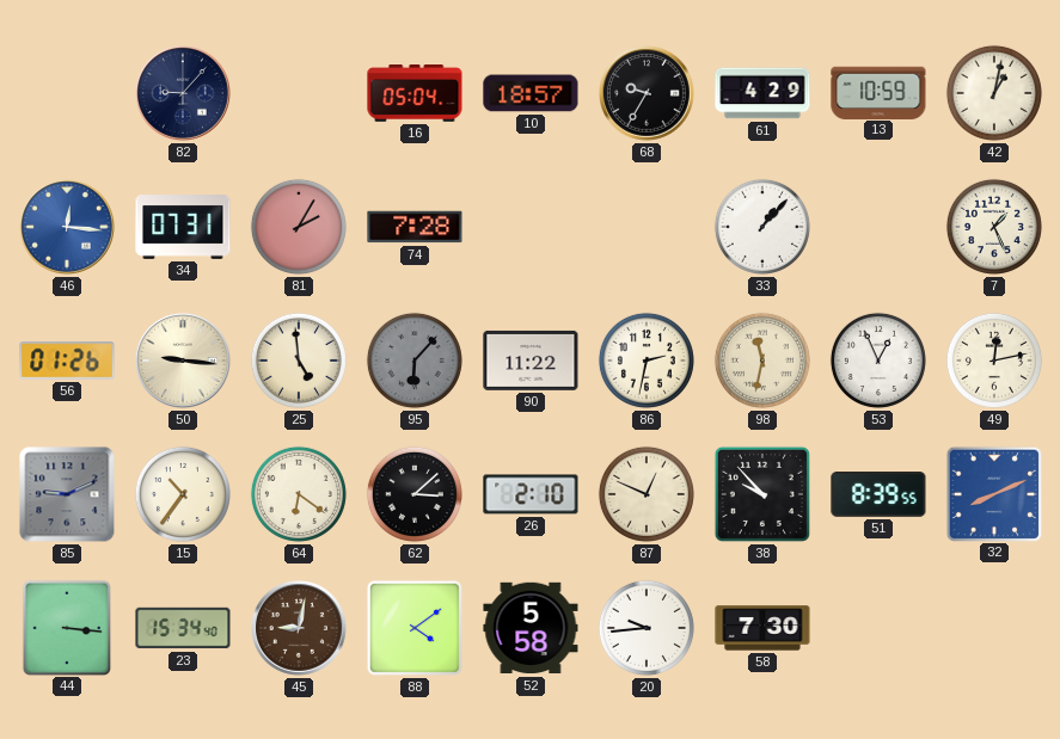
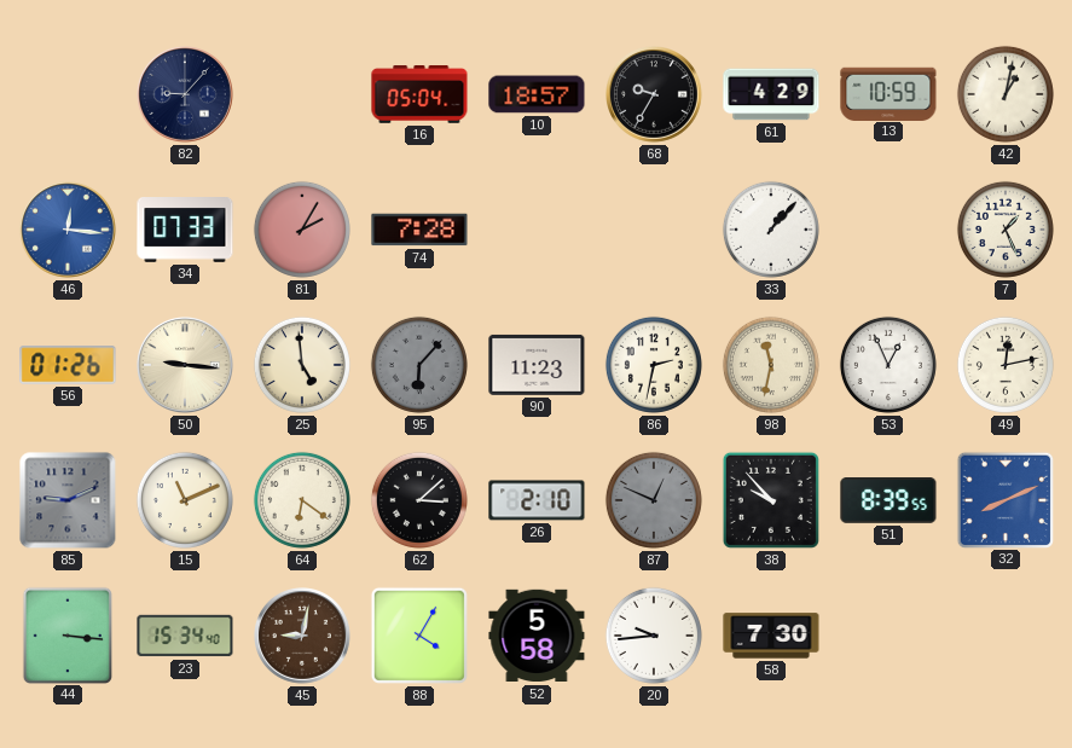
34: 07:31 -> 07:33 (185, 231)
90: 11:22 -> 11:23 (537, 365)
15: 10:36 -> 11:11 (185, 500)
87 dial: cream -> grey (654, 500)
88: 4:09 -> 4:05 (419, 636)
